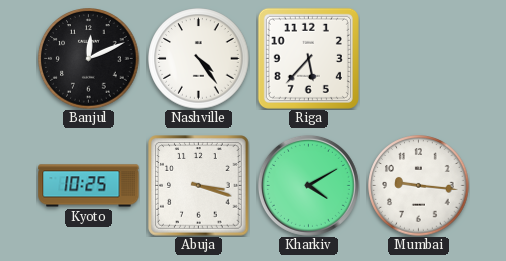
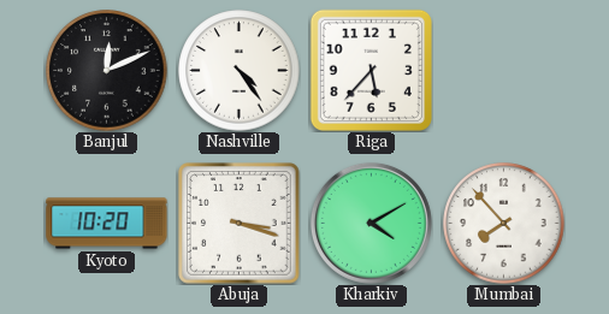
Kyoto: 10:25 -> 10:20 (107, 224)
Mumbai: 9:16 -> 7:53 (504, 224)
